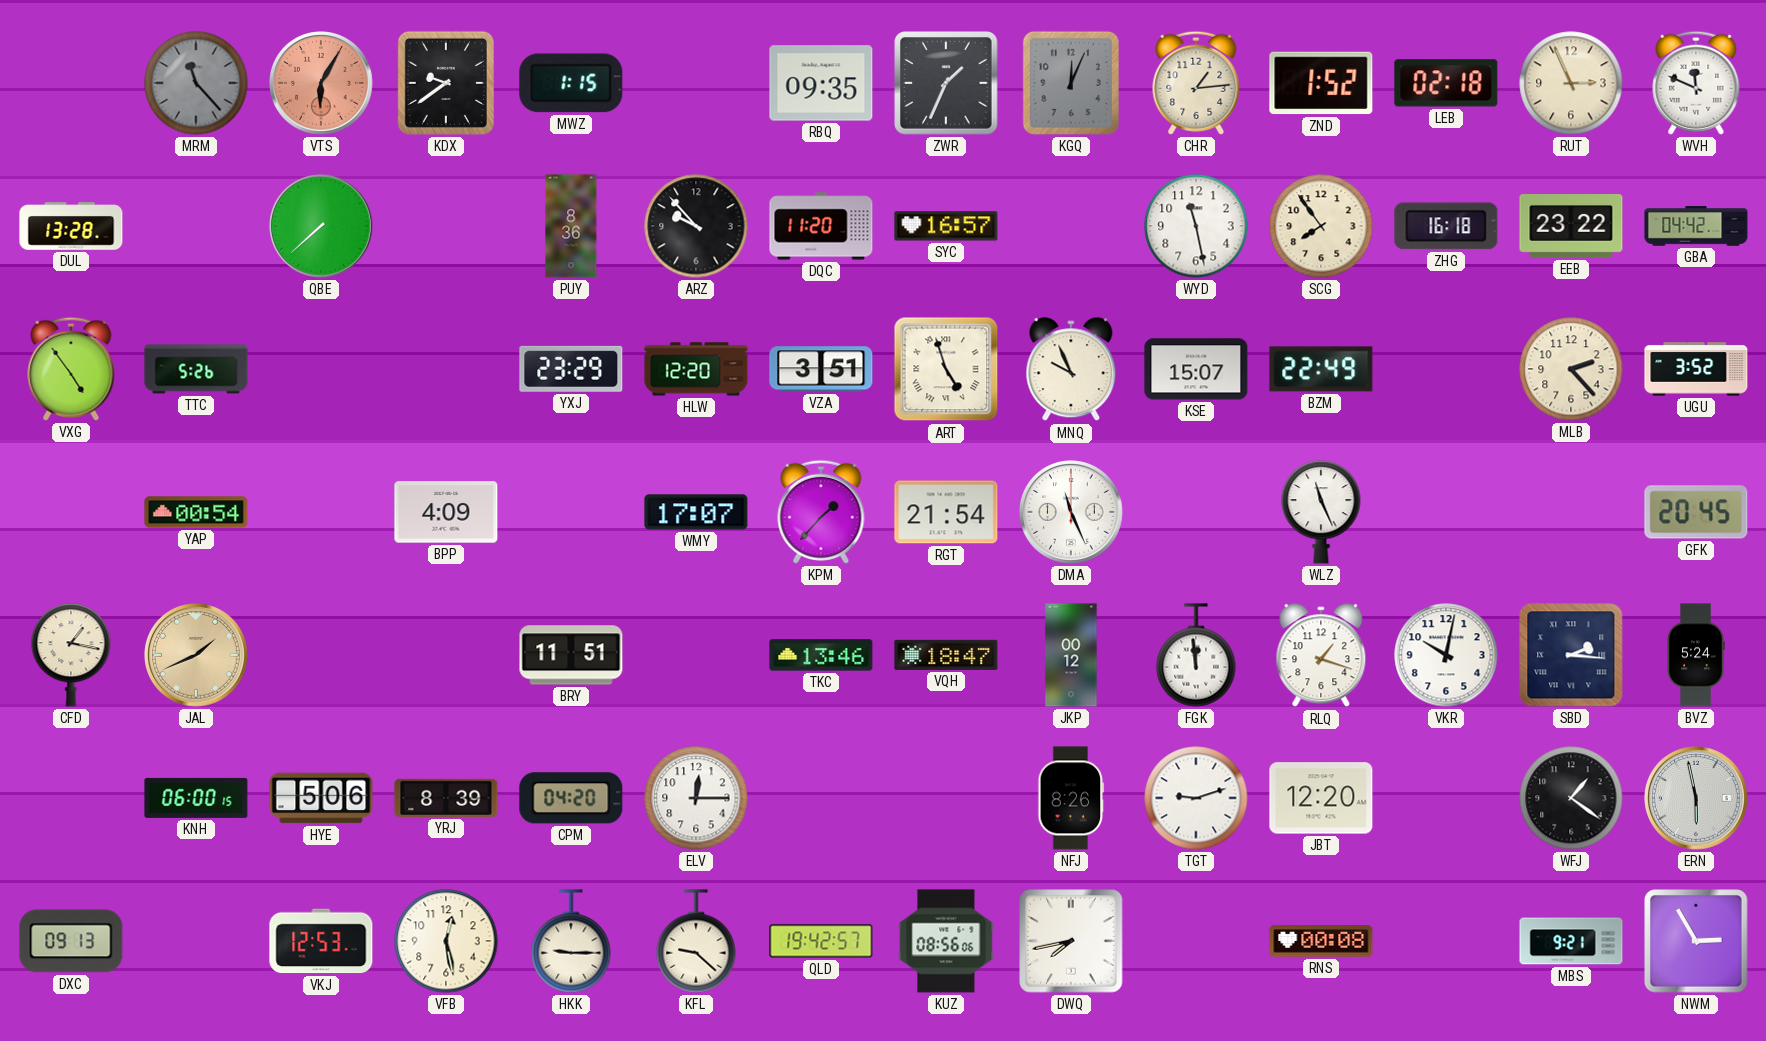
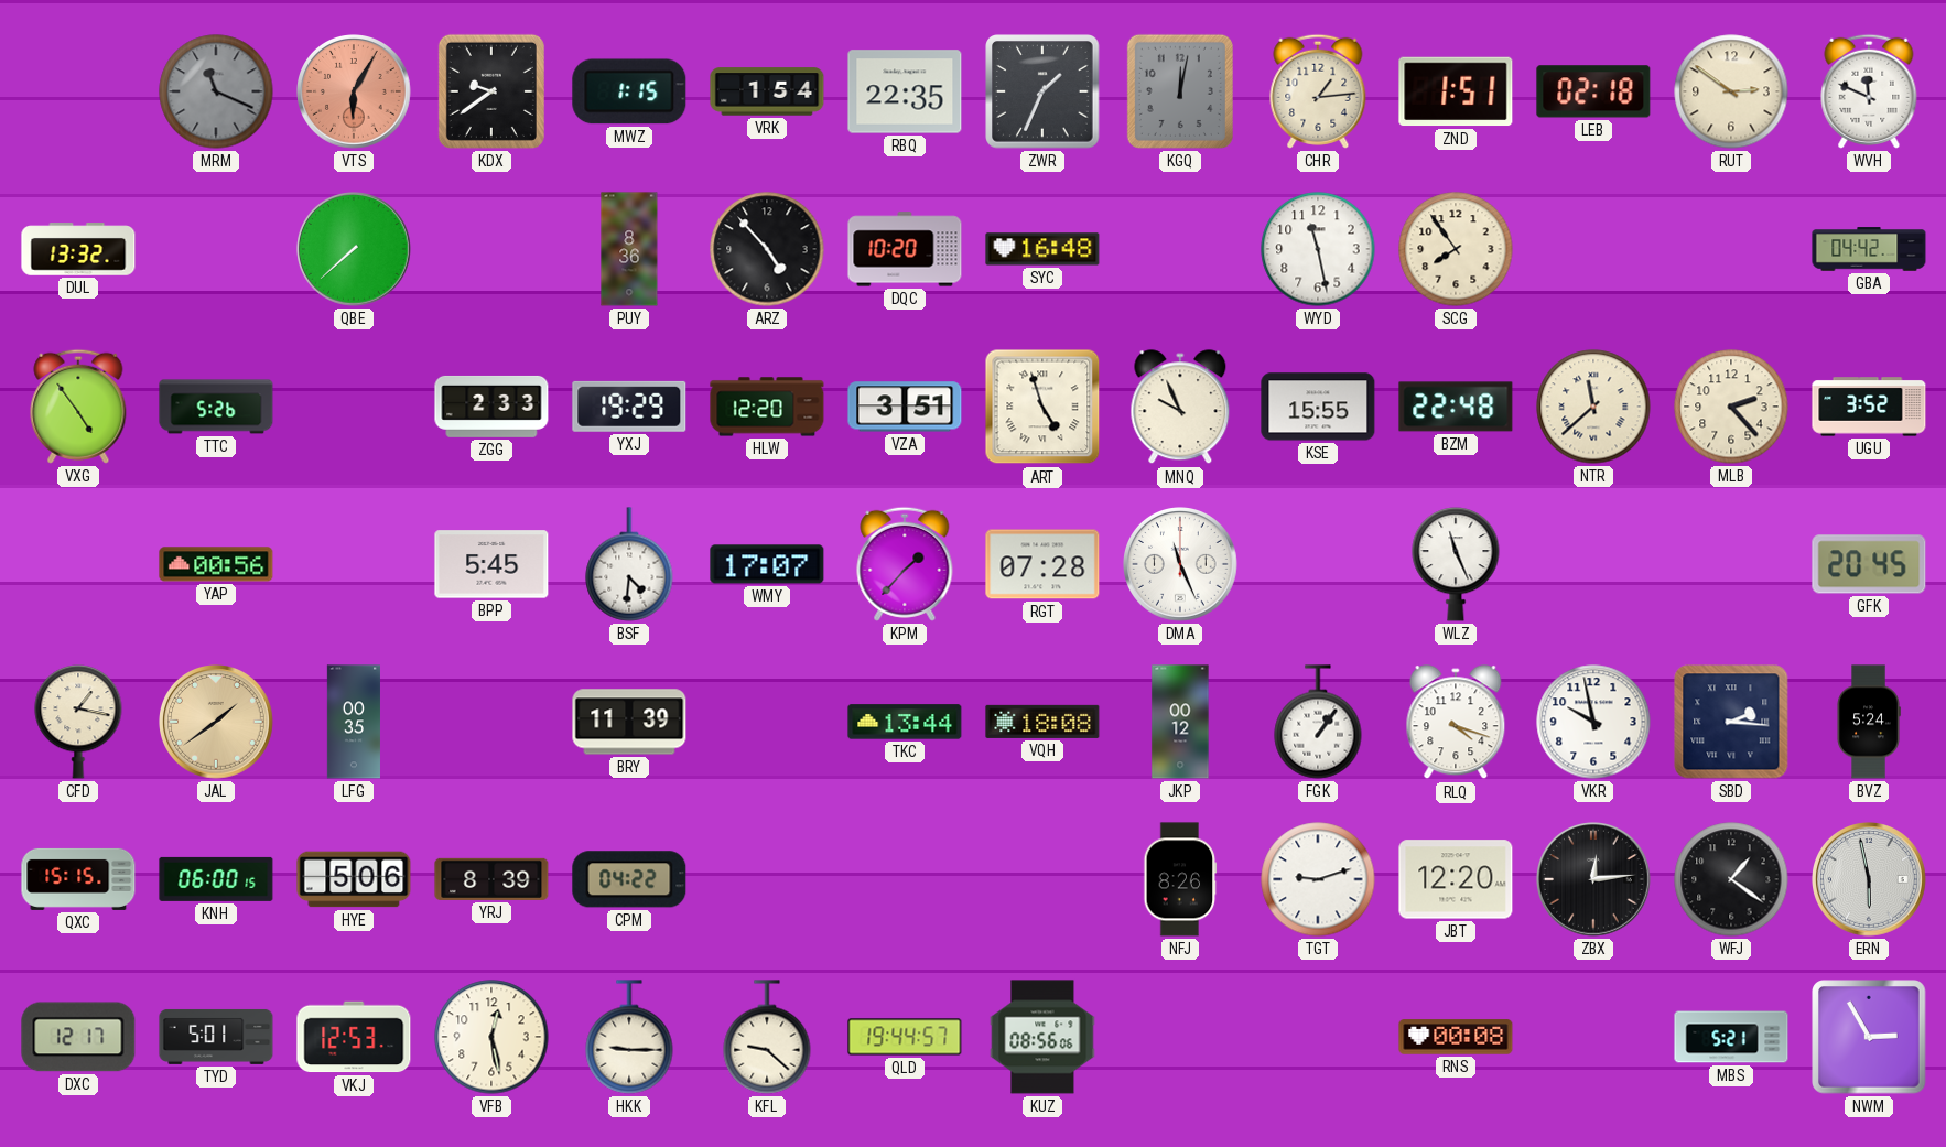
MRM: 11:23 -> 11:19 (216, 91)
VRK: none -> 1:54 (767, 91)
RBQ: 09:35 -> 22:35 (905, 91)
KGQ: 12:04 -> 12:02 (1180, 91)
ZND: 1:52 -> 1:51 (1456, 91)
RUT: 2:56 -> 2:51 (1731, 91)
DUL: 13:28 -> 13:32 (78, 249)
ARZ: 9:53 -> 4:53 (767, 249)
DQC: 11:20 -> 10:20 (905, 249)
SYC: 16:57 -> 16:48 (1042, 249)
ZHG: 16:18 -> none (1446, 226)
EEB: 23:22 -> none (1571, 227)
ZGG: none -> 2:33 (491, 407)
YXJ: 23:29 -> 19:29 (629, 407)
KSE: 15:07 -> 15:55 (1318, 407)
BZM: 22:49 -> 22:48 (1456, 407)
NTR: none -> 11:38 (1593, 407)
YAP: 00:54 -> 00:56 (216, 564)
BPP: 4:09 -> 5:45 (491, 564)
BSF: none -> 4:31 (629, 564)
RGT: 21:54 -> 07:28 (1042, 564)
JAL: 1:41 -> 1:39 (216, 722)
LFG: none -> 00:35 (353, 722)
BRY: 11:51 -> 11:39 (629, 722)
TKC: 13:46 -> 13:44 (905, 722)
VQH: 18:47 -> 18:08 (1042, 722)
FGK: 11:59 -> 1:06 (1318, 722)
RLQ: 1:18 -> 4:18 (1456, 723)
VKR: 10:02 -> 9:58 (1593, 722)
QXC: none -> 15:15 (78, 879)
CPM: 04:20 -> 04:22 (629, 879)
ELV: 12:15 -> none (696, 798)
ZBX: none -> 12:14 (1593, 879)
DXC: 09:13 -> 12:17 (78, 1037)
TYD: none -> 5:01 (216, 1037)
QLD: 19:42 -> 19:44 (905, 1037)
DWQ: 7:43 -> none (1071, 941)
MBS: 9:21 -> 5:21 (1731, 1037)
